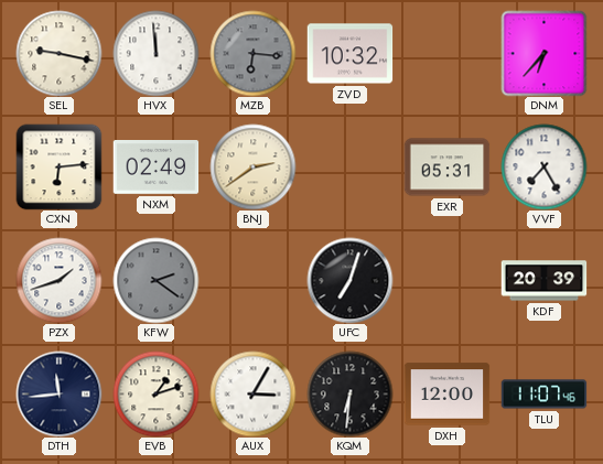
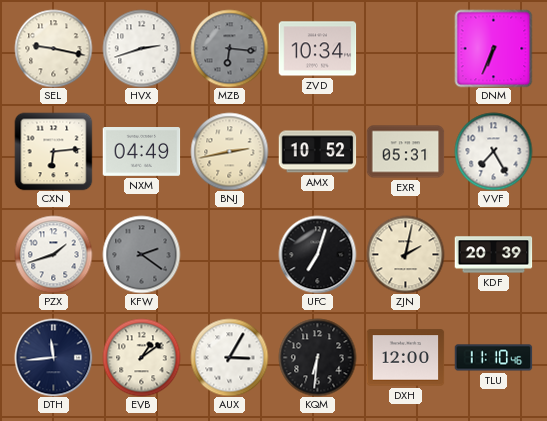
HVX: 11:59 -> 2:42 (141, 48)
ZVD: 10:32 -> 10:34 (317, 49)
DNM: 6:37 -> 6:34 (493, 48)
NXM: 02:49 -> 04:49 (141, 152)
BNJ: 2:39 -> 2:43 (229, 151)
AMX: none -> 10:52 (317, 152)
ZJN: none -> 2:02 (405, 254)
EVB: 1:12 -> 1:09 (141, 357)
TLU: 11:07 -> 11:10 (493, 358)
